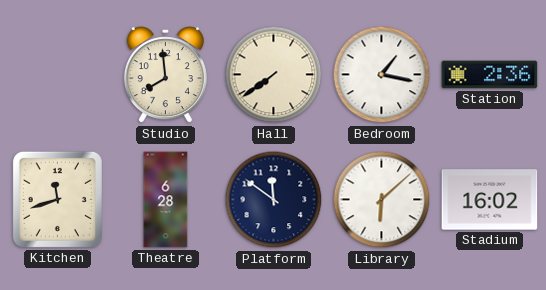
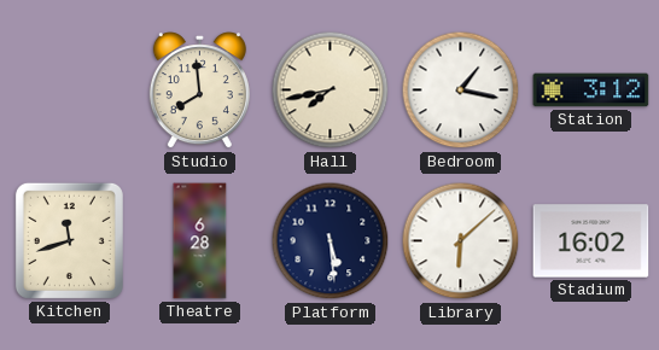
Hall: 7:39 -> 7:43 (331, 91)
Station: 2:36 -> 3:12 (591, 91)
Platform: 11:51 -> 5:29 (331, 241)
